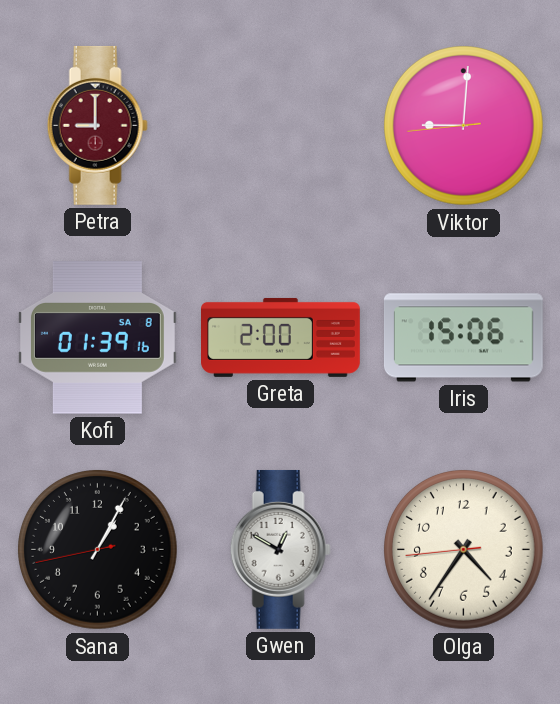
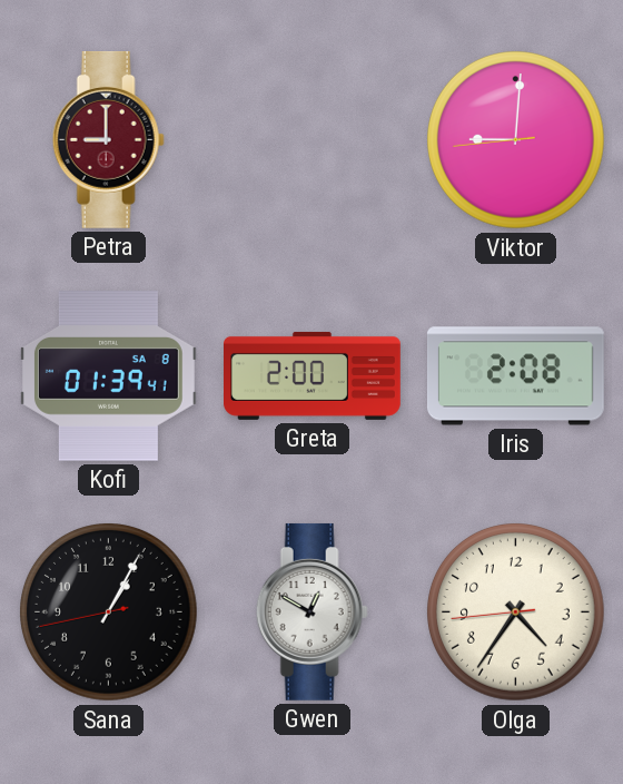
Kofi: 01:39:16 -> 01:39:41 (108, 376)
Iris: 15:06 -> 2:08 (515, 376)
